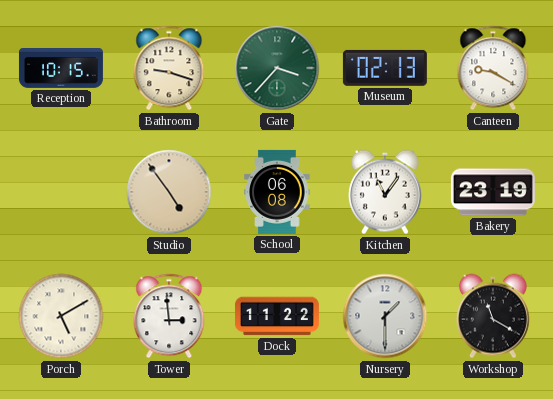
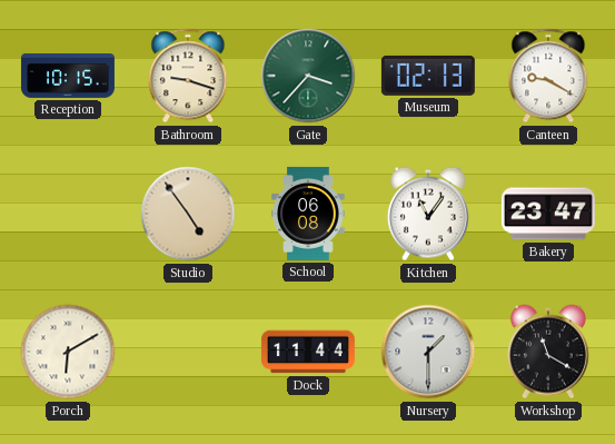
Bakery: 23:19 -> 23:47 (548, 214)
Porch: 5:10 -> 6:10 (68, 352)
Tower: 2:59 -> none (169, 316)
Dock: 11:22 -> 11:44 (308, 352)
